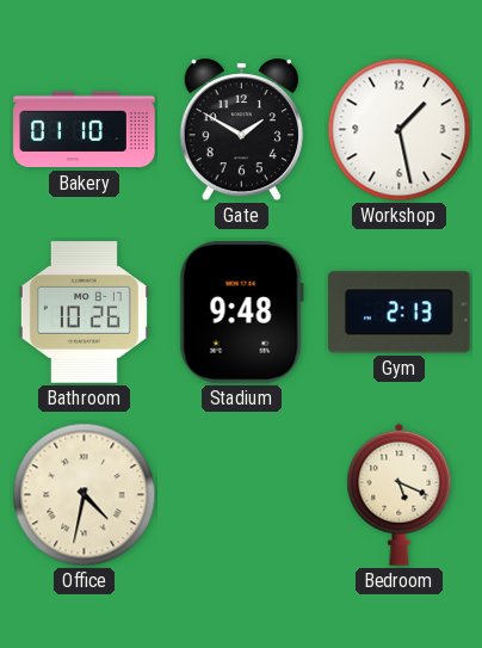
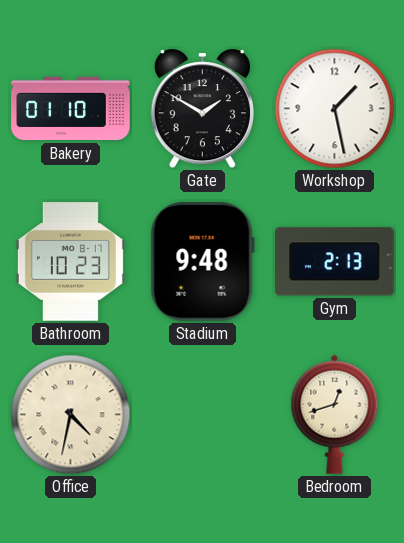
Bathroom: 10:26 -> 10:23 (70, 262)
Bedroom: 5:19 -> 12:42 (335, 414)
